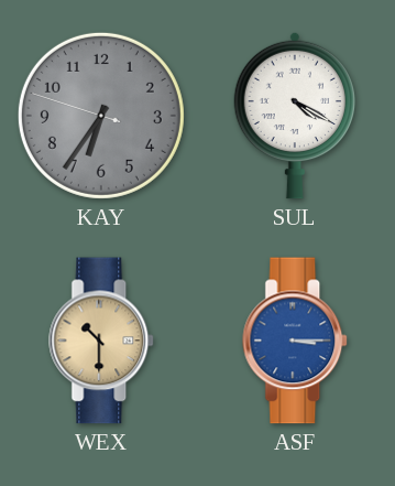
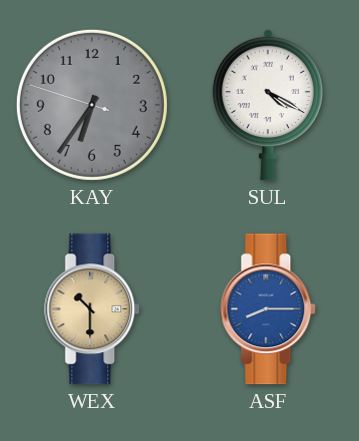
ASF: 3:15 -> 8:15 (269, 309)
